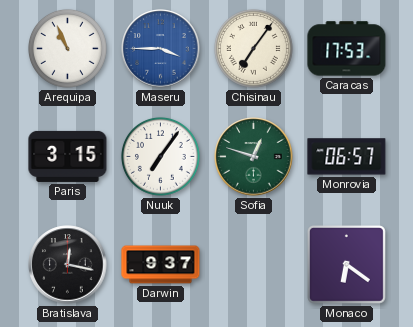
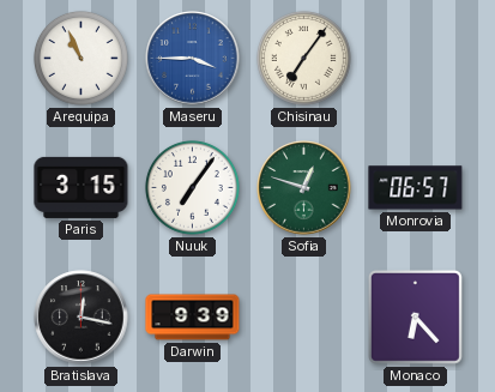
Caracas: 17:53 -> none (347, 49)
Darwin: 9:37 -> 9:39 (193, 318)
Monaco: 6:21 -> 6:23 (415, 316)
